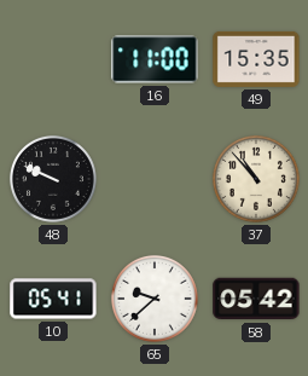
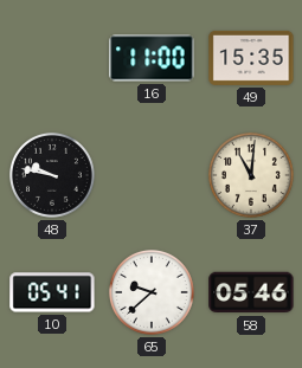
48: 9:49 -> 9:47 (52, 175)
37: 10:53 -> 11:01 (251, 175)
58: 05:42 -> 05:46 (251, 292)
